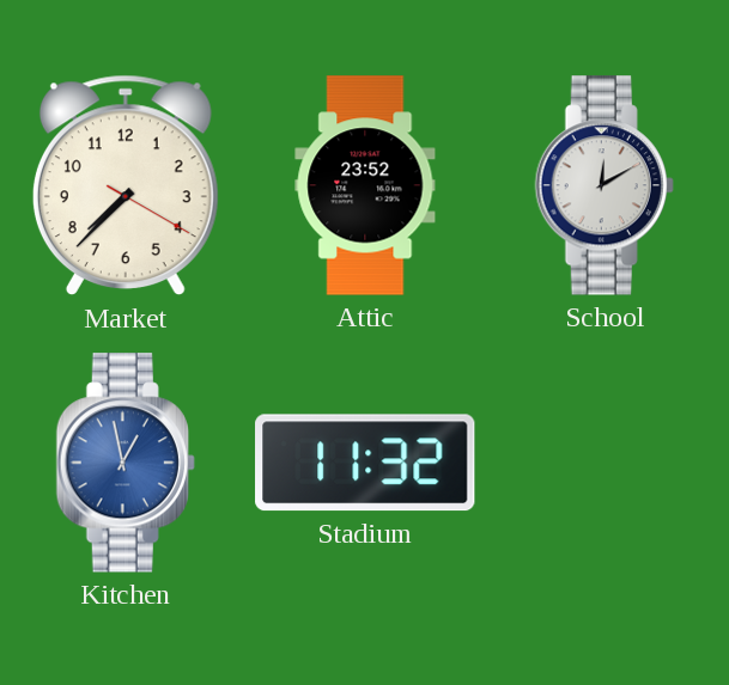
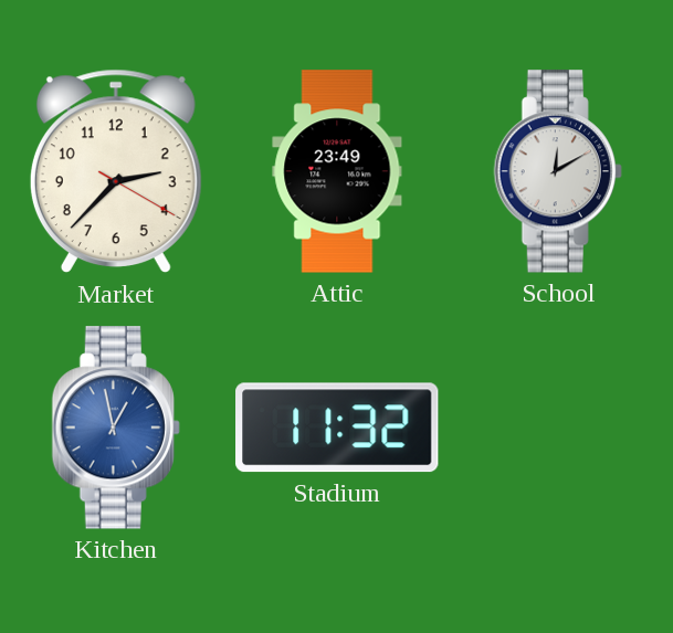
Market: 7:37 -> 2:37 (116, 171)
Attic: 23:52 -> 23:49 (337, 171)
